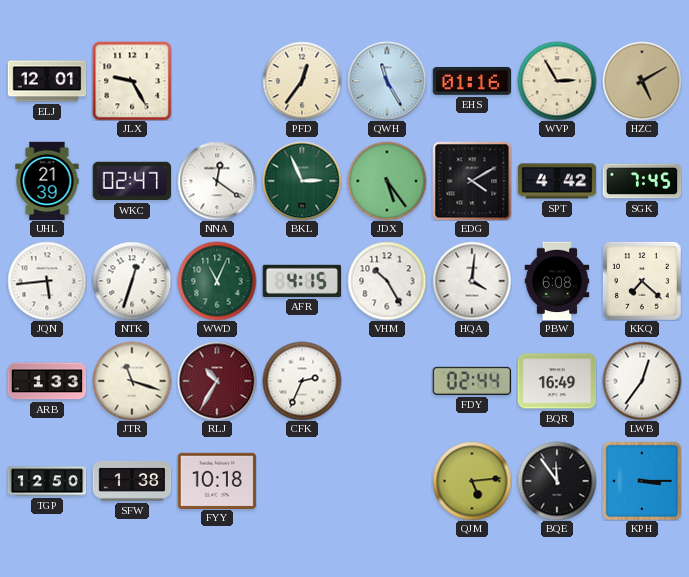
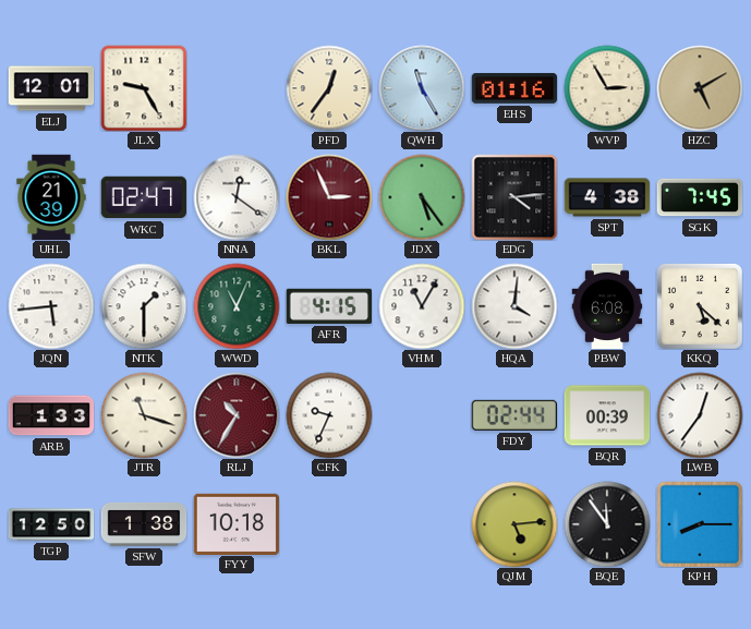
BKL dial: green -> burgundy (329, 197)
EDG: 4:10 -> 4:14 (514, 197)
SPT: 4:42 -> 4:38 (607, 197)
NTK: 12:33 -> 1:30 (144, 306)
VHM: 10:25 -> 11:05 (422, 306)
KKQ: 7:22 -> 5:22 (700, 306)
CFK: 2:34 -> 9:34 (329, 415)
BQR: 16:49 -> 00:39 (607, 415)
KPH: 3:15 -> 8:15 (700, 524)
